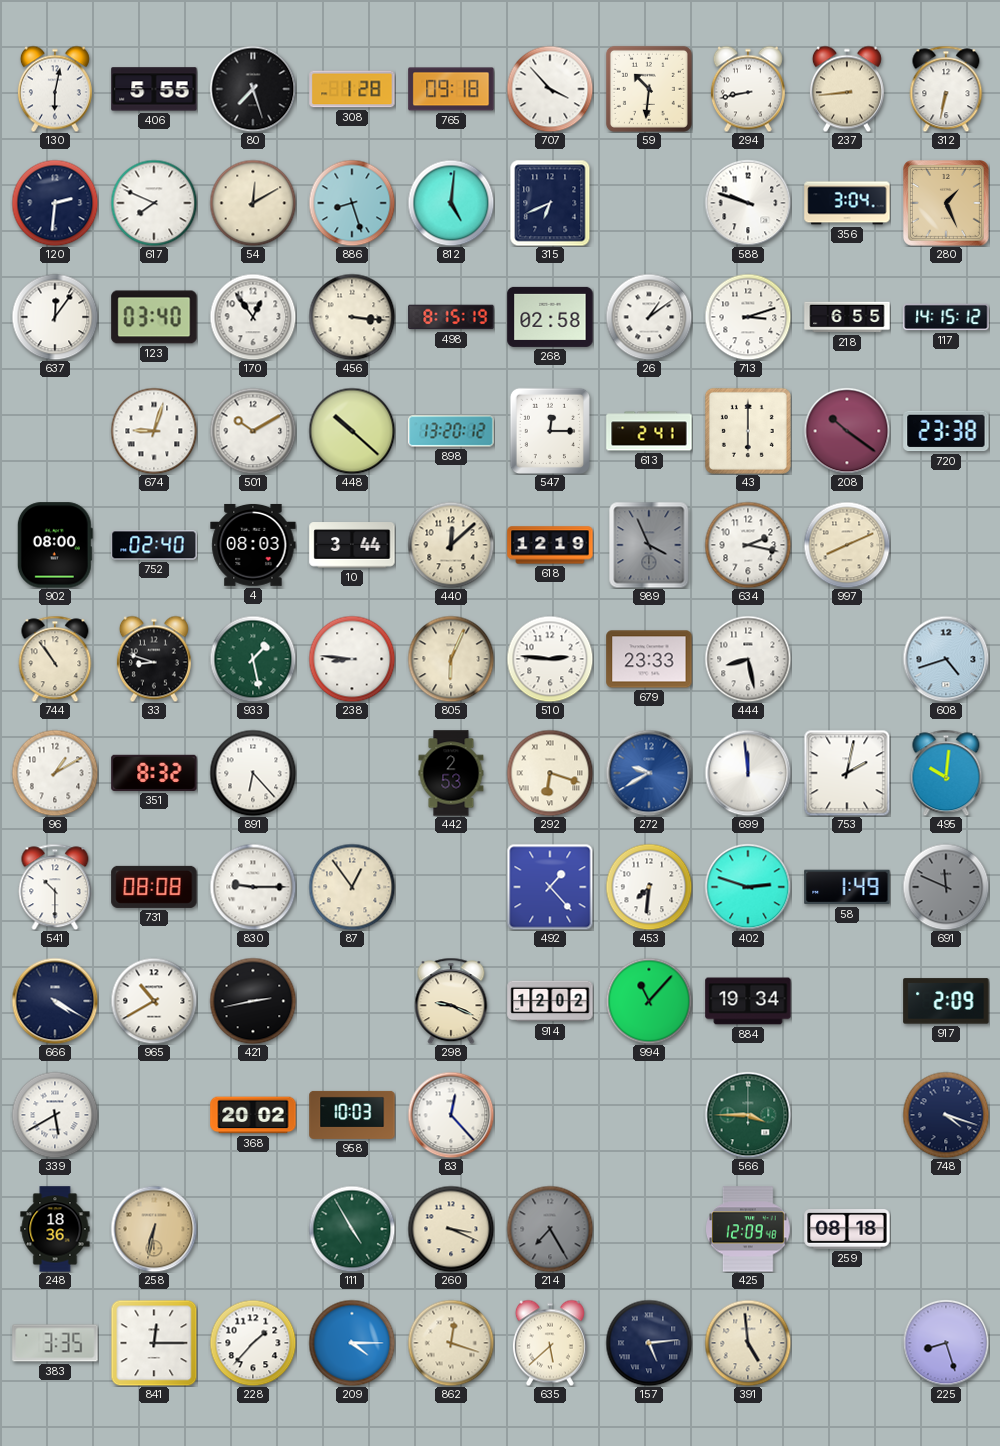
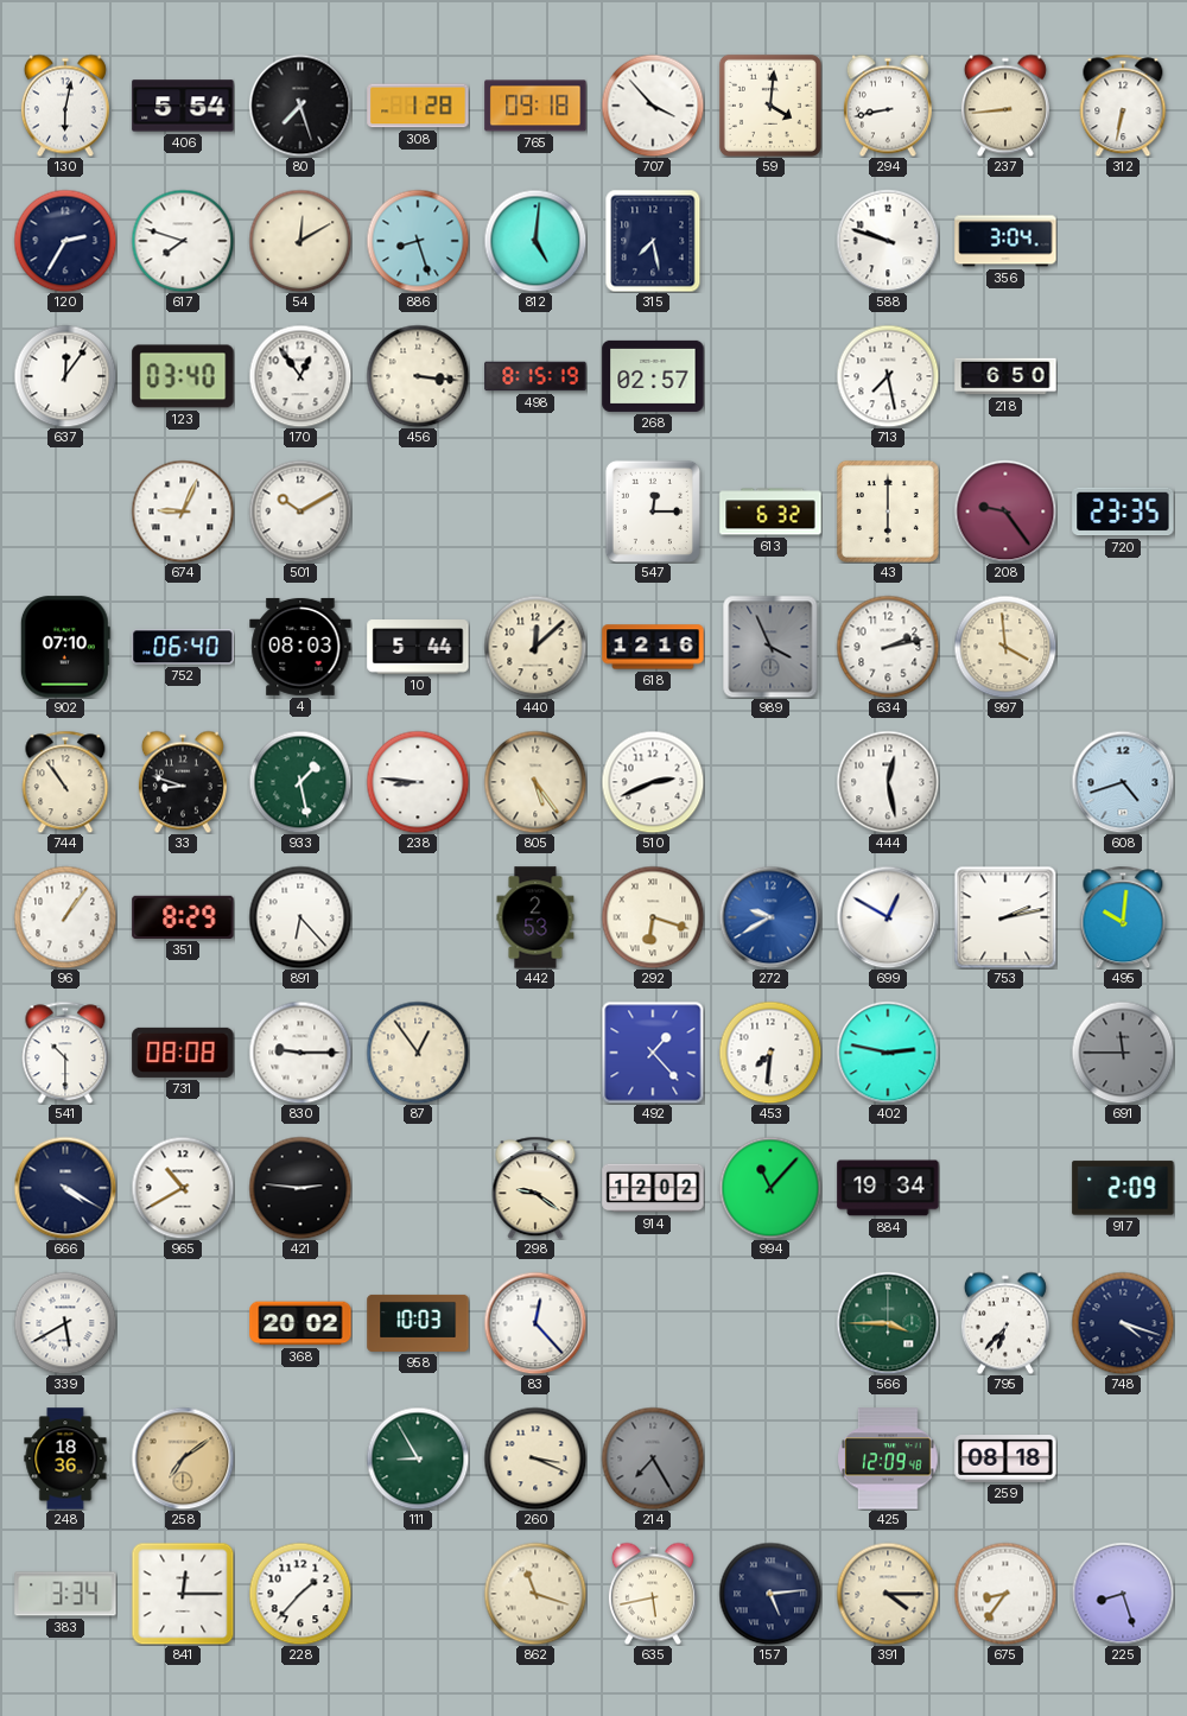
406: 5:55 -> 5:54 (183, 106)
59: 10:31 -> 4:01 (770, 106)
120: 2:31 -> 2:35 (65, 241)
617: 7:49 -> 7:48 (183, 241)
315: 6:41 -> 7:28 (653, 241)
280: 1:26 -> none (946, 203)
268: 02:58 -> 02:57 (653, 376)
26: 1:09 -> none (649, 317)
713: 3:12 -> 7:28 (888, 376)
218: 6:55 -> 6:50 (1005, 376)
117: 14:15 -> none (946, 317)
674: 9:03 -> 9:04 (183, 511)
448: 10:22 -> none (352, 431)
898: 13:20 -> none (451, 431)
613: 2:41 -> 6:32 (770, 511)
208: 10:21 -> 9:24 (1005, 511)
720: 23:38 -> 23:35 (1123, 511)
902: 08:00 -> 07:10 (65, 647)
752: 02:40 -> 06:40 (183, 647)
10: 3:44 -> 5:44 (418, 647)
618: 12:19 -> 12:16 (653, 647)
634: 2:17 -> 2:13 (888, 647)
997: 8:11 -> 3:59 (1005, 647)
805: 6:04 -> 5:24 (535, 782)
510: 2:46 -> 2:41 (653, 782)
679: 23:33 -> none (649, 659)
444: 8:28 -> 12:28 (888, 782)
96: 1:10 -> 1:06 (65, 917)
351: 8:32 -> 8:29 (183, 917)
699: 11:59 -> 12:50 (888, 917)
753: 2:02 -> 2:13 (1005, 917)
402: 2:48 -> 2:47 (888, 1053)
58: 1:49 -> none (847, 887)
691: 11:49 -> 11:45 (1123, 1053)
421: 2:43 -> 2:46 (300, 1188)
298: 9:19 -> 9:21 (535, 1188)
795: none -> 6:37 (1005, 1323)
258: 6:32 -> 7:09 (183, 1458)
111: 4:55 -> 8:55 (418, 1458)
383: 3:35 -> 3:34 (65, 1594)
209: 4:15 -> none (352, 1343)
862: 12:18 -> 11:18 (535, 1594)
635: 5:38 -> 5:43 (653, 1594)
391: 4:59 -> 4:15 (888, 1594)
675: none -> 8:36 (1005, 1594)
